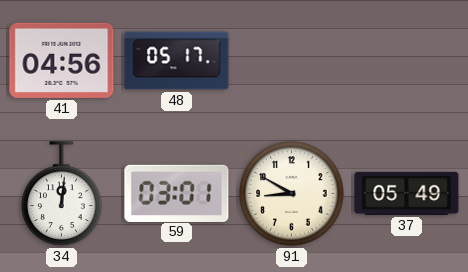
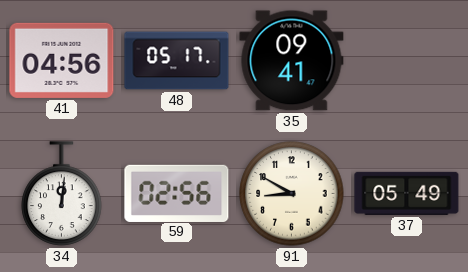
35: none -> 09:41 (292, 61)
59: 03:01 -> 02:56 (177, 193)
